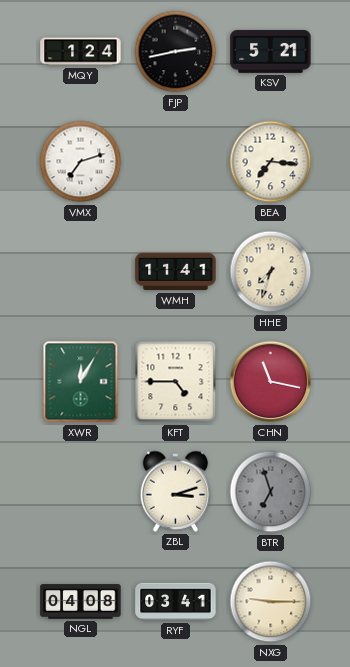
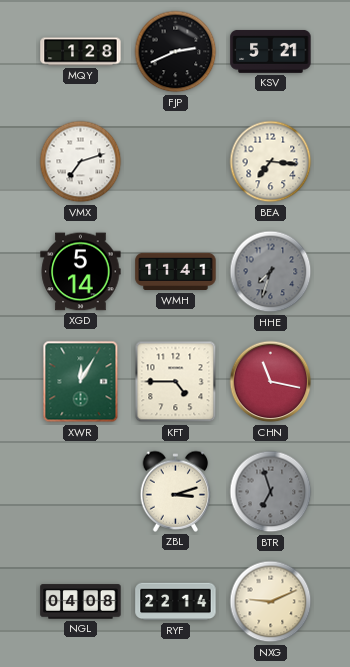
MQY: 1:24 -> 1:28 (81, 52)
FJP: 2:43 -> 2:41 (176, 52)
XGD: none -> 5:14 (81, 272)
HHE dial: cream -> grey (271, 272)
RYF: 03:41 -> 22:14 (176, 602)
NXG: 9:15 -> 9:11 (271, 602)
